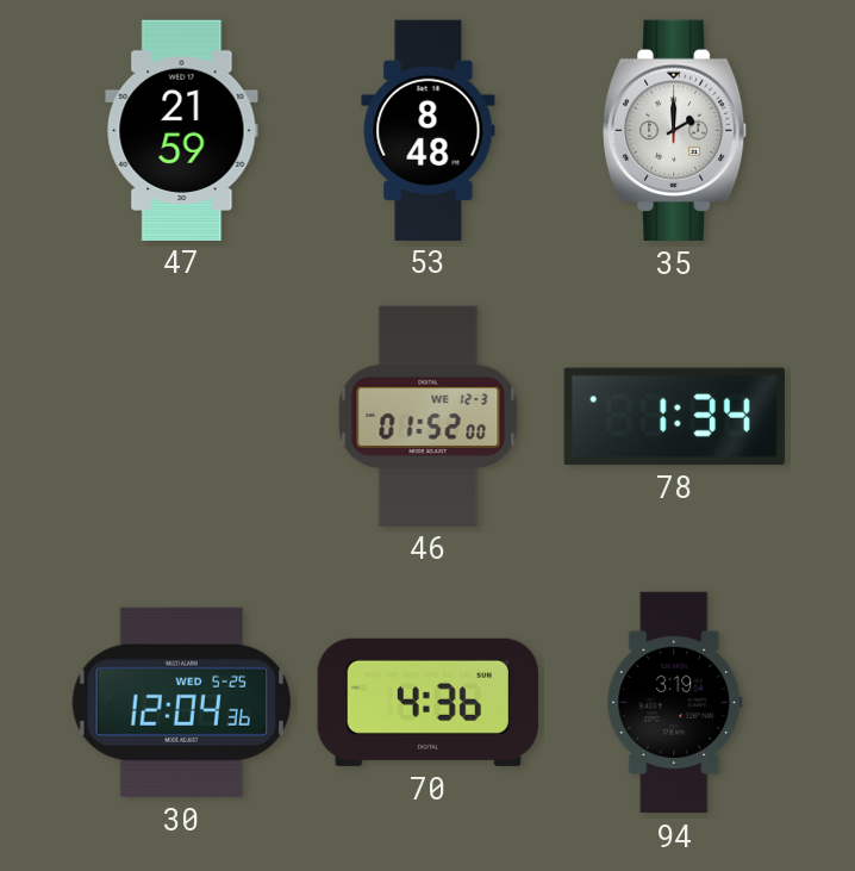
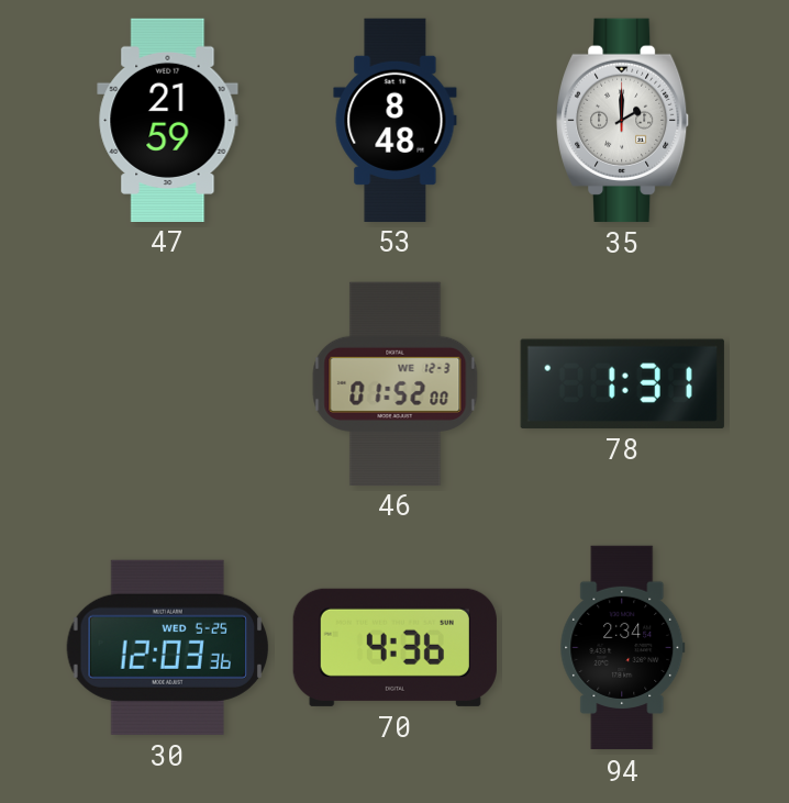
78: 1:34 -> 1:31 (622, 383)
30: 12:04 -> 12:03 (167, 647)
94: 3:19 -> 2:34 (623, 648)
